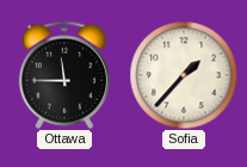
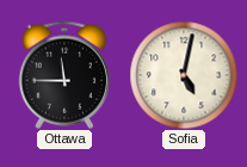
Sofia: 1:37 -> 5:02 (184, 75)
